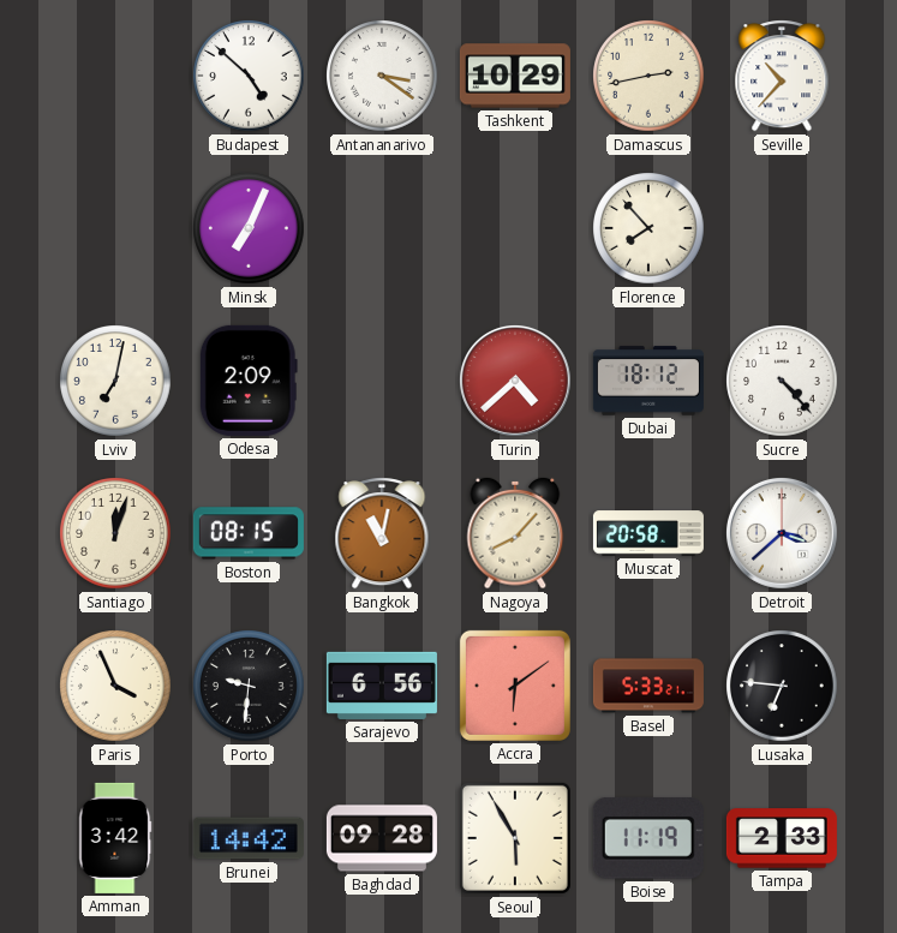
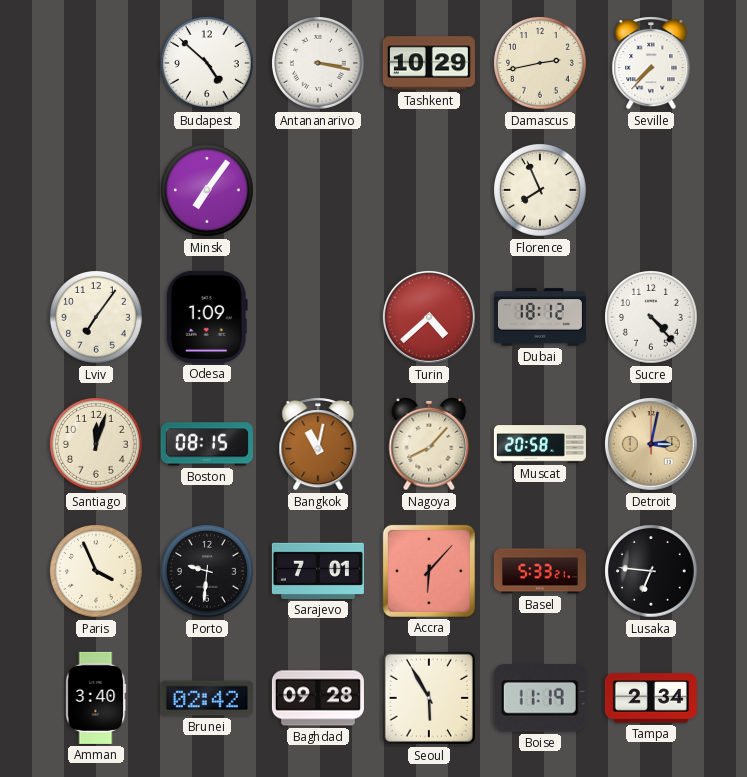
Antananarivo: 3:21 -> 3:17 (318, 63)
Seville: 10:37 -> 7:37 (651, 64)
Minsk: 7:04 -> 7:06 (207, 190)
Florence: 7:53 -> 7:56 (540, 190)
Lviv: 7:02 -> 7:06 (96, 317)
Odesa: 2:09 -> 1:09 (207, 317)
Detroit: 3:38 -> 3:02 (651, 444)
Detroit dial: white -> champagne (651, 444)
Sarajevo: 6:56 -> 7:01 (318, 571)
Accra: 6:09 -> 6:07 (429, 571)
Amman: 3:42 -> 3:40 (96, 698)
Brunei: 14:42 -> 02:42 (207, 698)
Tampa: 2:33 -> 2:34 (651, 698)
